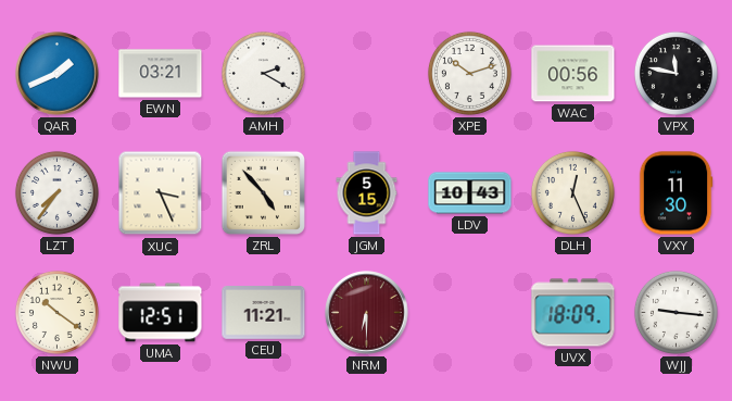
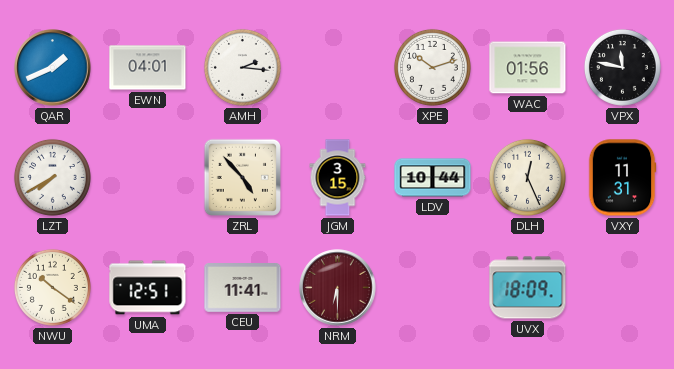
EWN: 03:21 -> 04:01 (148, 68)
AMH: 2:20 -> 2:16 (242, 67)
WAC: 00:56 -> 01:56 (528, 68)
LZT: 7:36 -> 7:40 (52, 177)
XUC: 3:26 -> none (161, 193)
JGM: 5:15 -> 3:15 (338, 178)
LDV: 10:43 -> 10:44 (433, 178)
VXY: 11:30 -> 11:31 (622, 178)
CEU: 11:21 -> 11:41 (243, 288)
WJJ: 9:16 -> none (676, 312)
